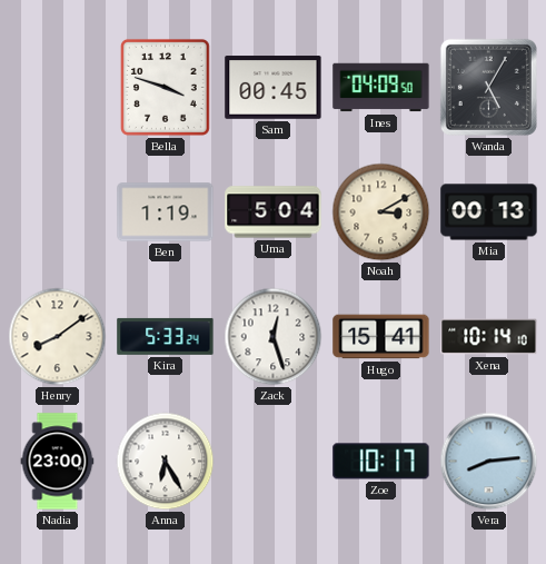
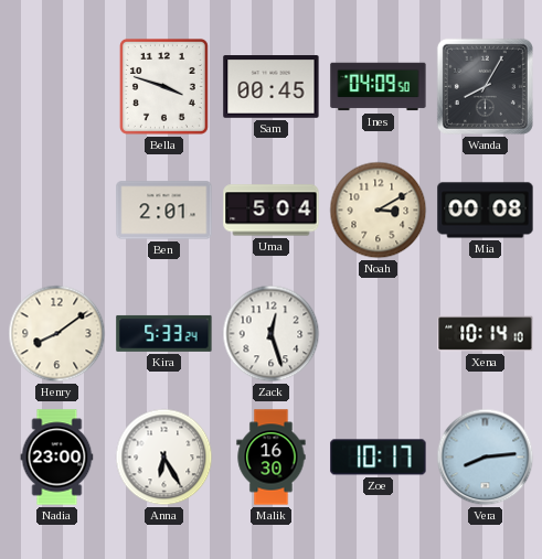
Wanda: 5:05 -> 8:05 (485, 86)
Ben: 1:19 -> 2:01 (164, 211)
Mia: 00:13 -> 00:08 (486, 211)
Hugo: 15:41 -> none (381, 337)
Malik: none -> 16:30 (272, 458)
